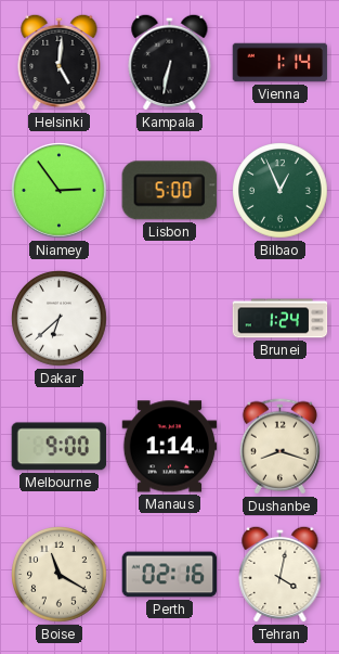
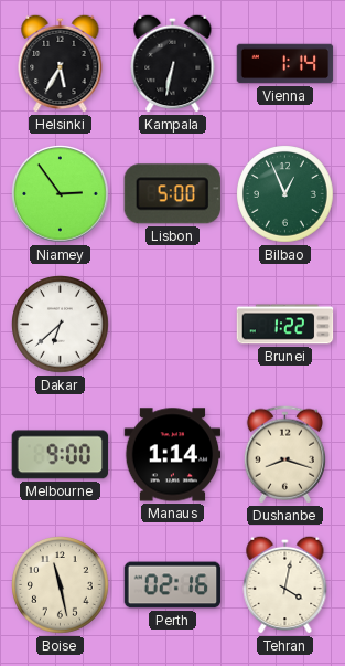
Helsinki: 5:01 -> 5:35 (61, 63)
Brunei: 1:24 -> 1:22 (285, 325)
Boise: 11:20 -> 11:28 (61, 585)
